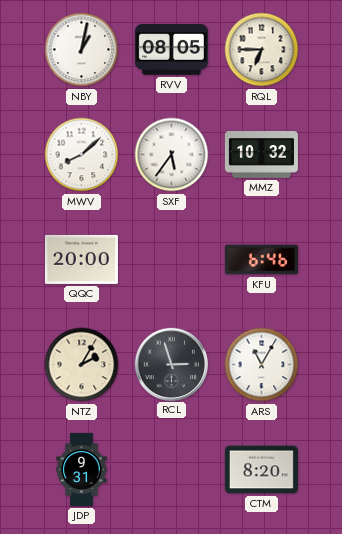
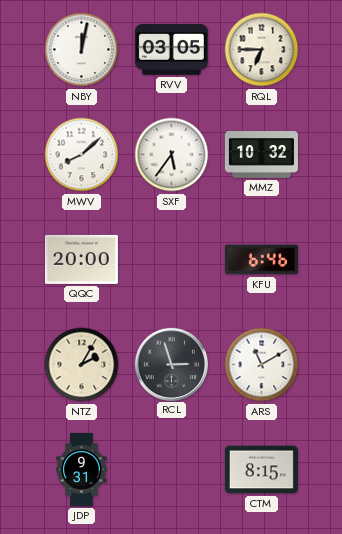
NBY: 1:02 -> 12:02 (82, 50)
RVV: 08:05 -> 03:05 (171, 50)
ARS: 11:05 -> 11:10 (262, 365)
CTM: 8:20 -> 8:15 (261, 470)
